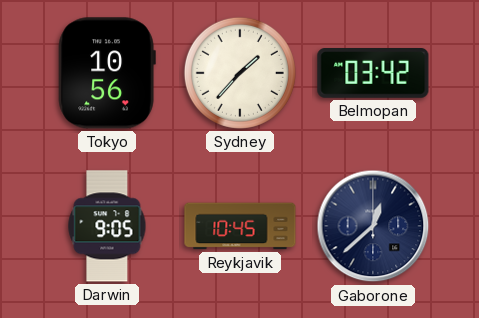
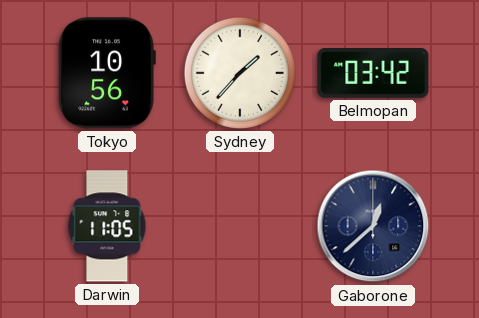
Darwin: 9:05 -> 11:05 (107, 226)
Reykjavik: 10:45 -> none (240, 226)
